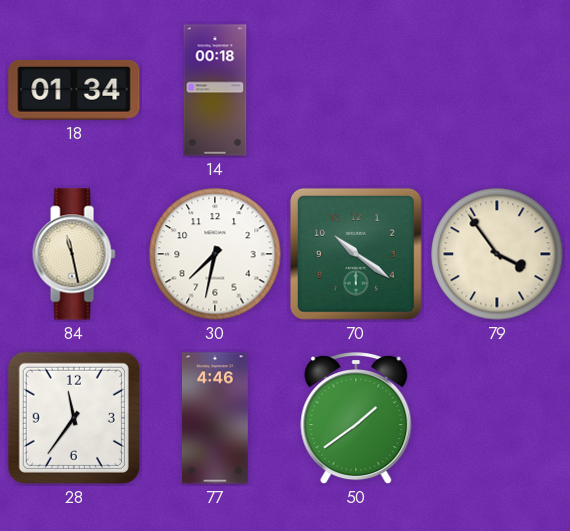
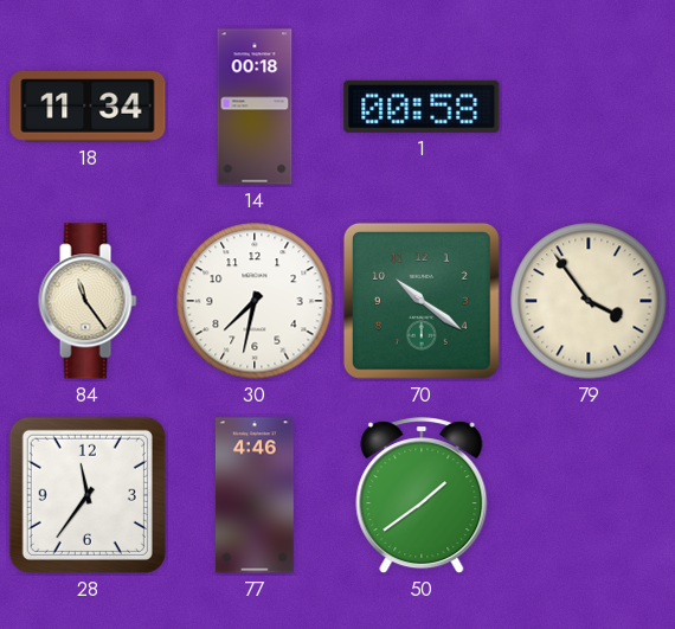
18: 01:34 -> 11:34 (88, 108)
1: none -> 00:58 (422, 107)
84: 11:28 -> 11:24 (88, 301)
